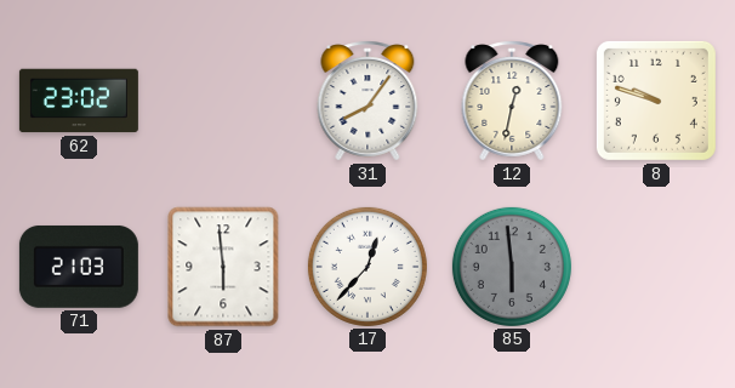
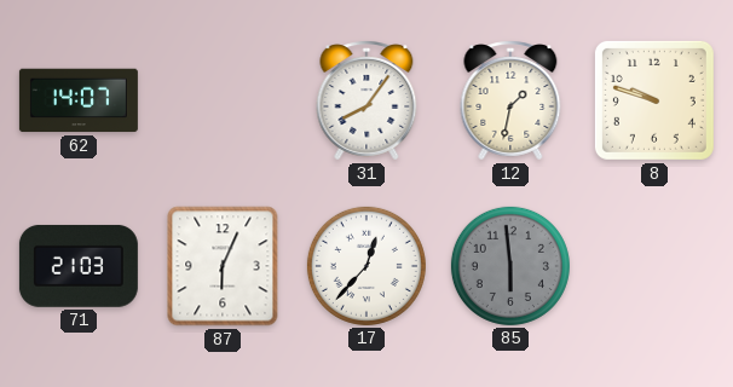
62: 23:02 -> 14:07 (79, 100)
12: 12:32 -> 1:32 (510, 100)
87: 5:59 -> 6:04 (223, 266)
